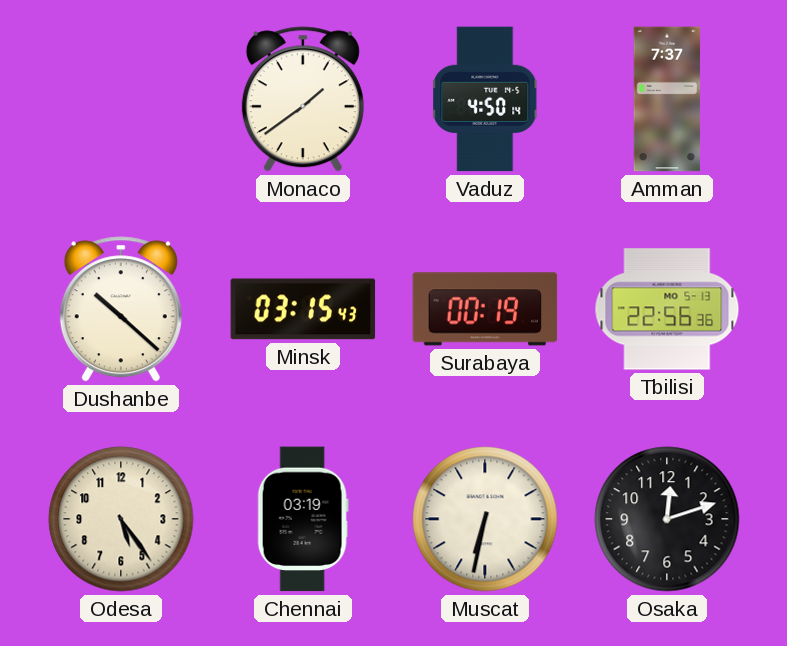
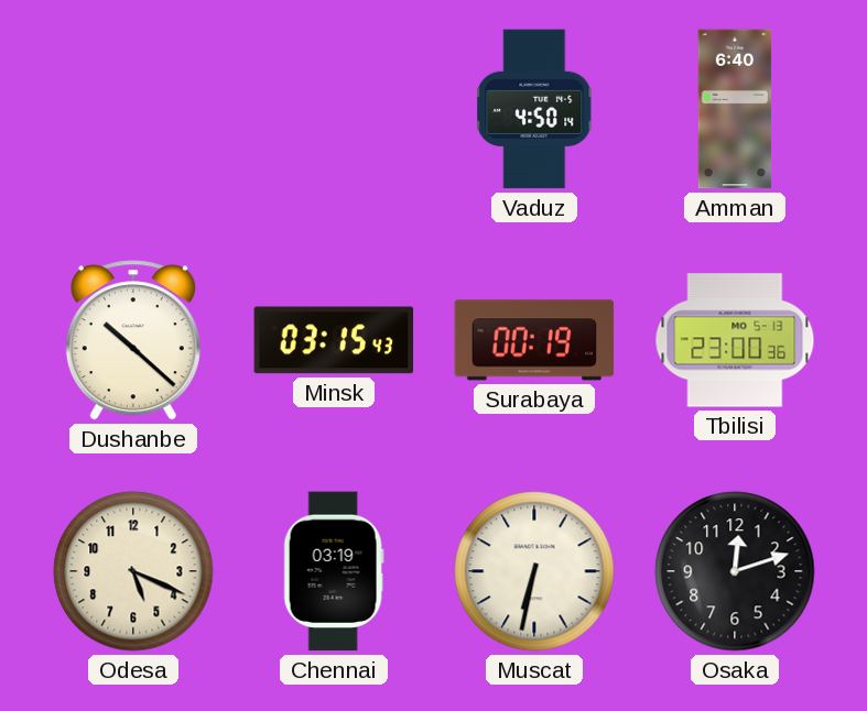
Monaco: 1:39 -> none (303, 99)
Amman: 7:37 -> 6:40 (735, 109)
Tbilisi: 22:56 -> 23:00 (735, 340)
Odesa: 5:24 -> 5:19 (133, 571)
